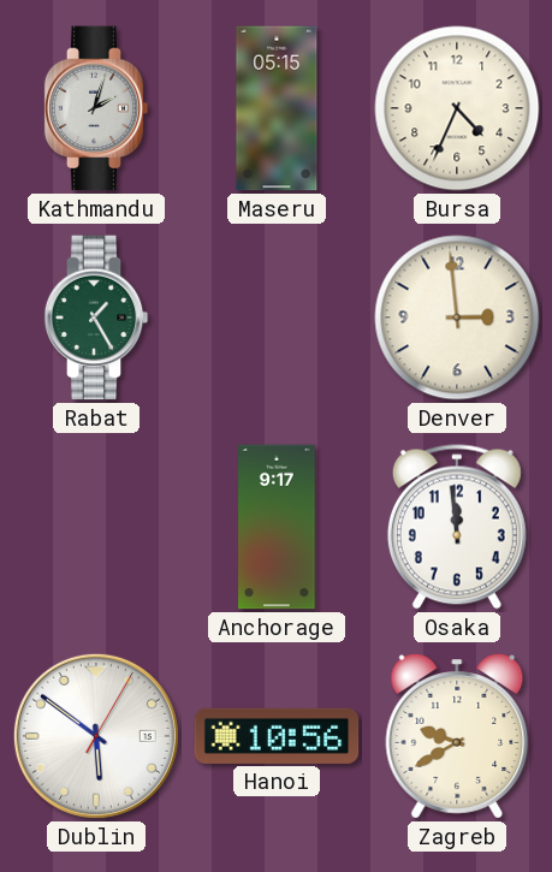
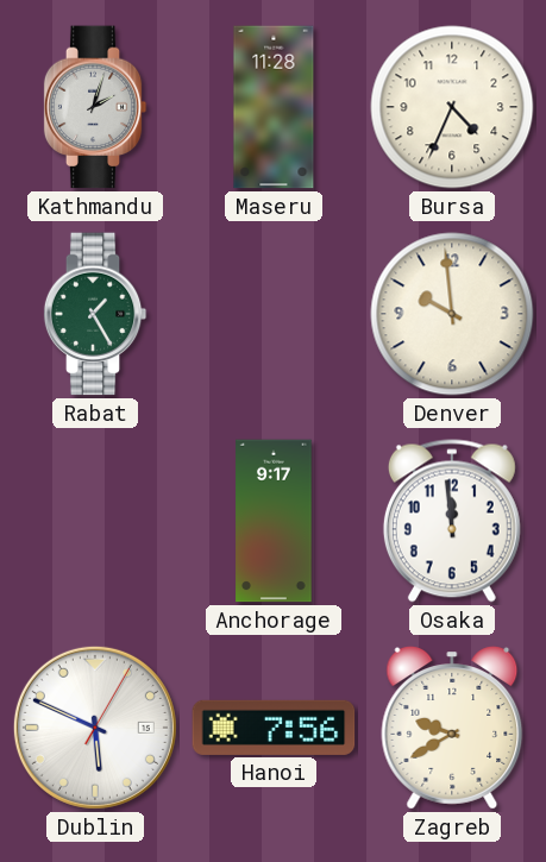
Maseru: 05:15 -> 11:28 (274, 107)
Denver: 2:59 -> 9:59 (452, 314)
Dublin: 5:51 -> 5:49 (95, 728)
Hanoi: 10:56 -> 7:56 (274, 728)
